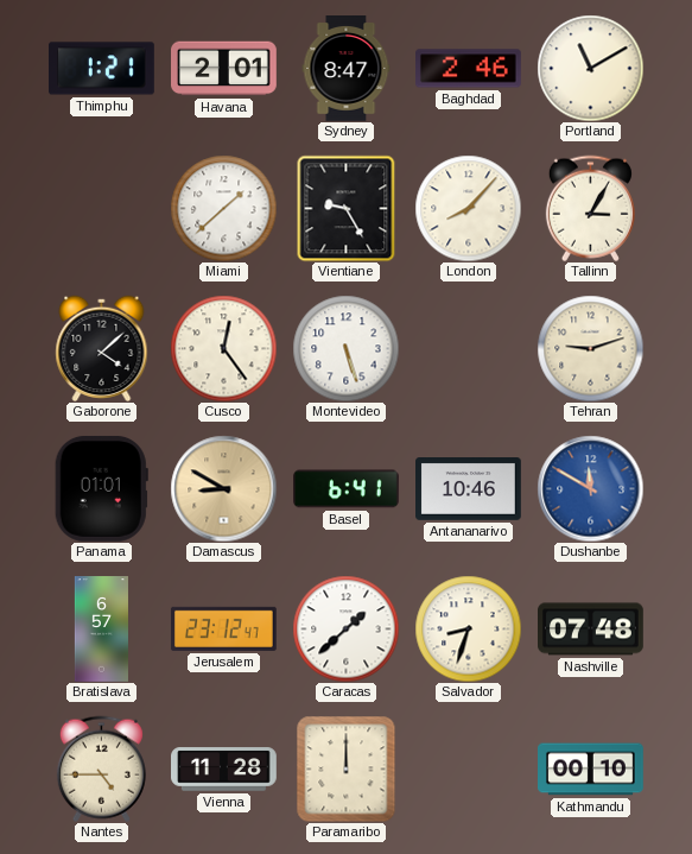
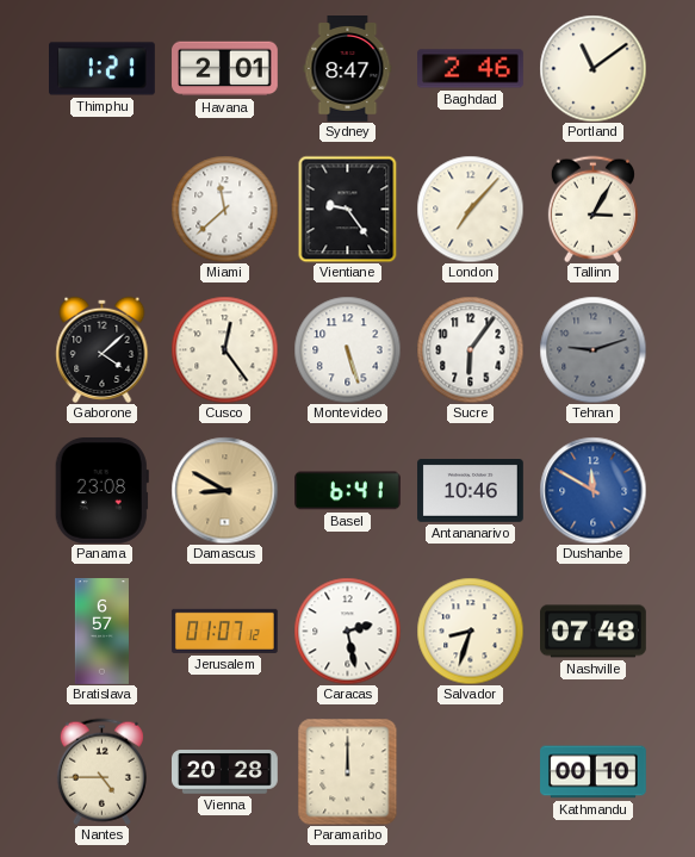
Portland: 11:10 -> 11:09 (592, 68)
Miami: 1:38 -> 11:38 (224, 209)
Vientiane: 9:25 -> 9:24 (348, 209)
London: 8:07 -> 7:07 (470, 209)
Sucre: none -> 6:06 (470, 349)
Tehran dial: cream -> grey (592, 349)
Panama: 01:01 -> 23:08 (101, 490)
Jerusalem: 23:12 -> 01:07 (225, 631)
Caracas: 1:38 -> 2:28 (347, 631)
Vienna: 11:28 -> 20:28 (225, 772)
